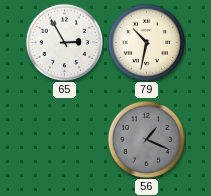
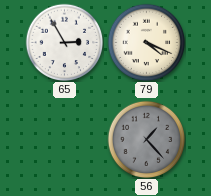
79: 10:32 -> 4:19 (146, 42)
56: 1:19 -> 1:23 (146, 139)
